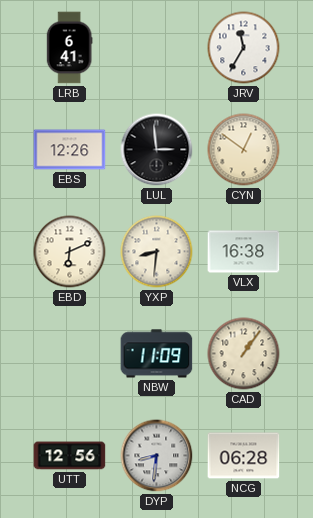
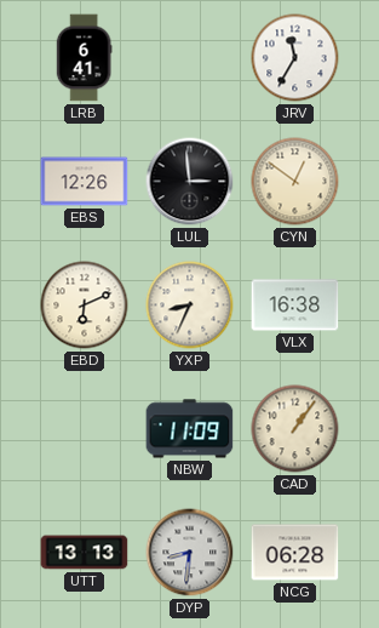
YXP: 8:31 -> 8:34 (190, 306)
UTT: 12:56 -> 13:13 (85, 553)
